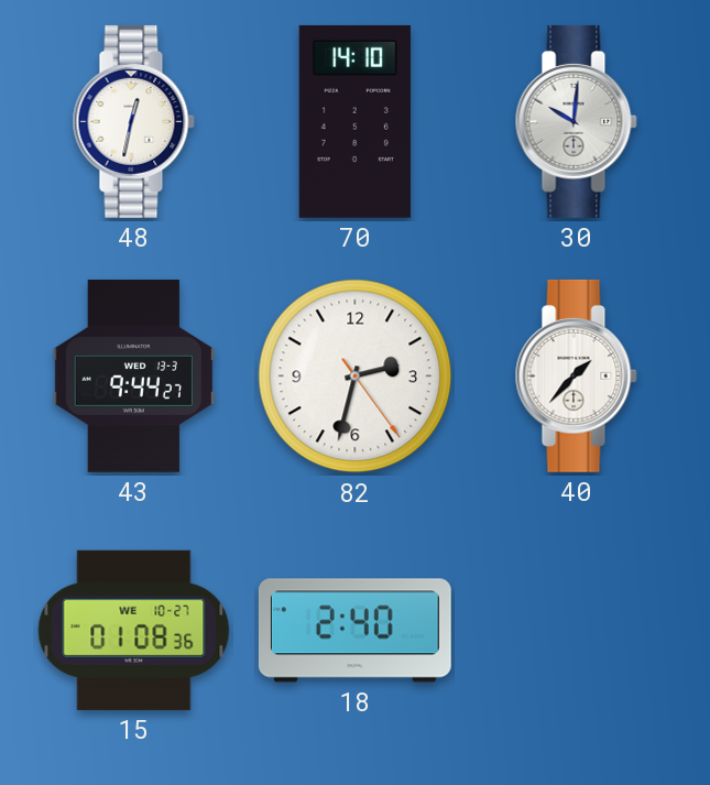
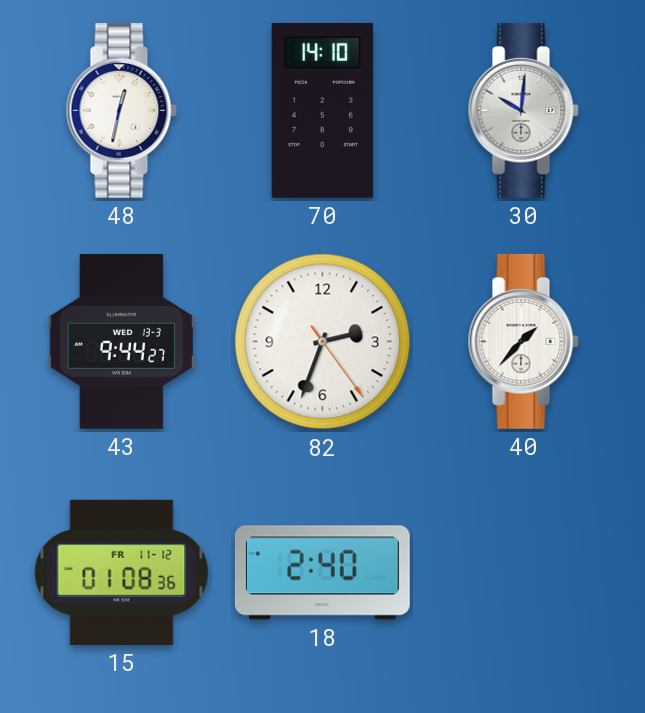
82: 2:32 -> 2:33 (323, 342)
15 date: WE 10-27 -> FR 11-12 (122, 572)
